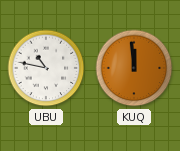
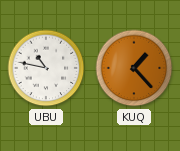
KUQ: 11:59 -> 1:23 (134, 68)
